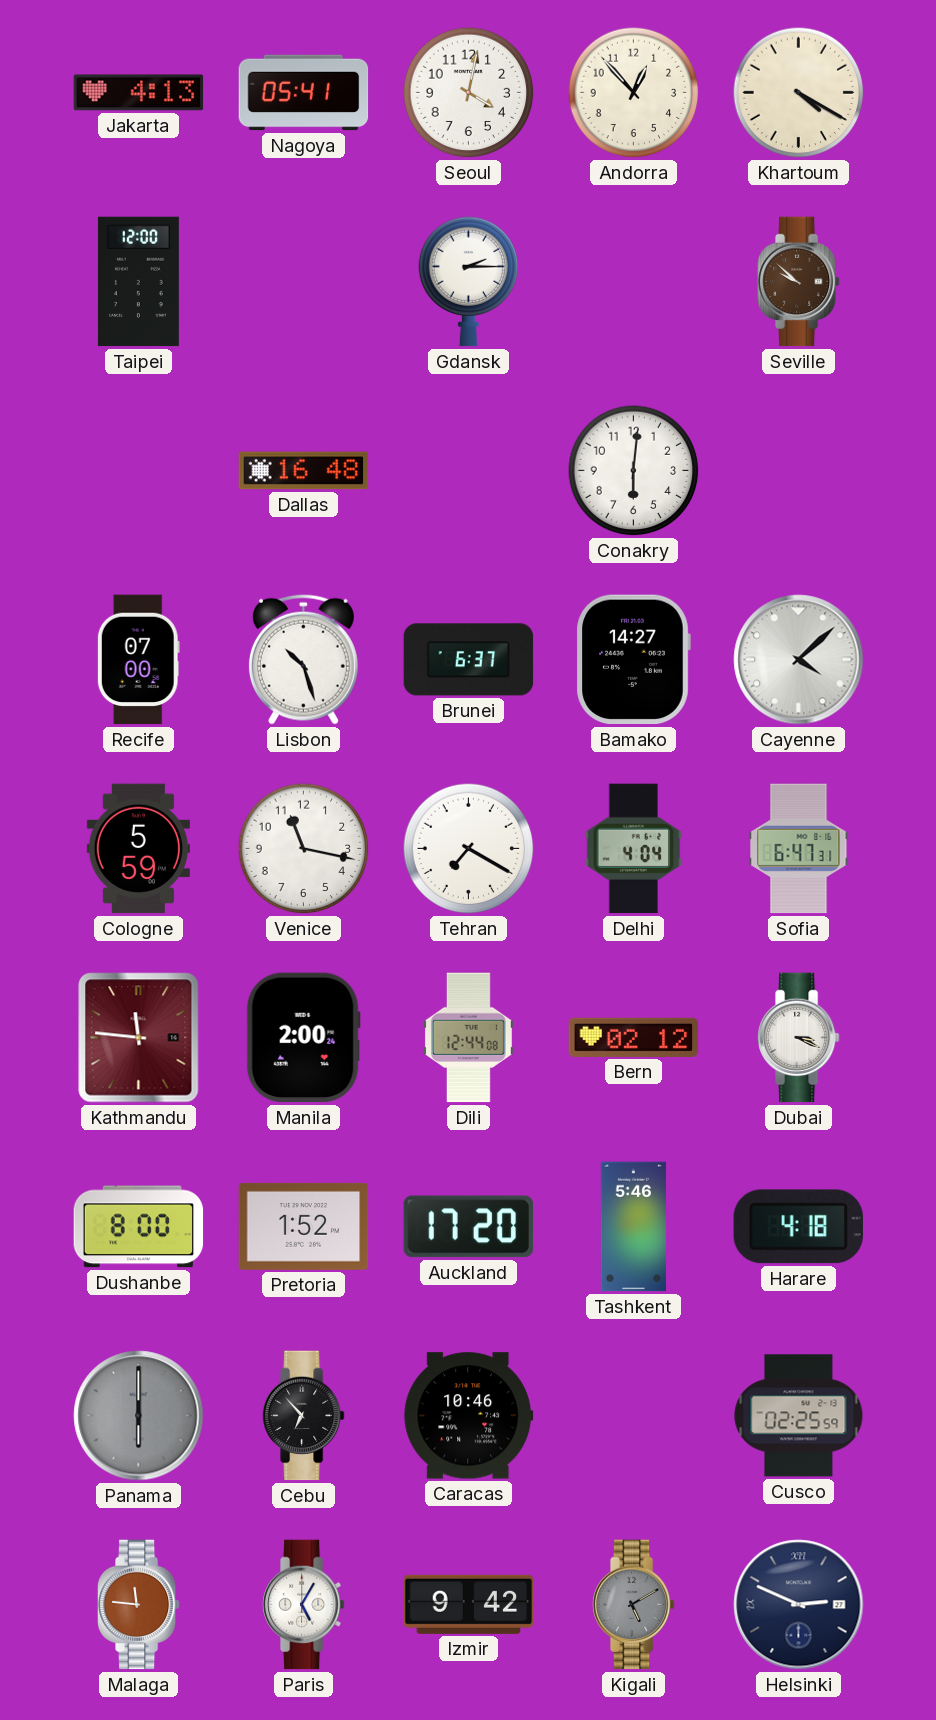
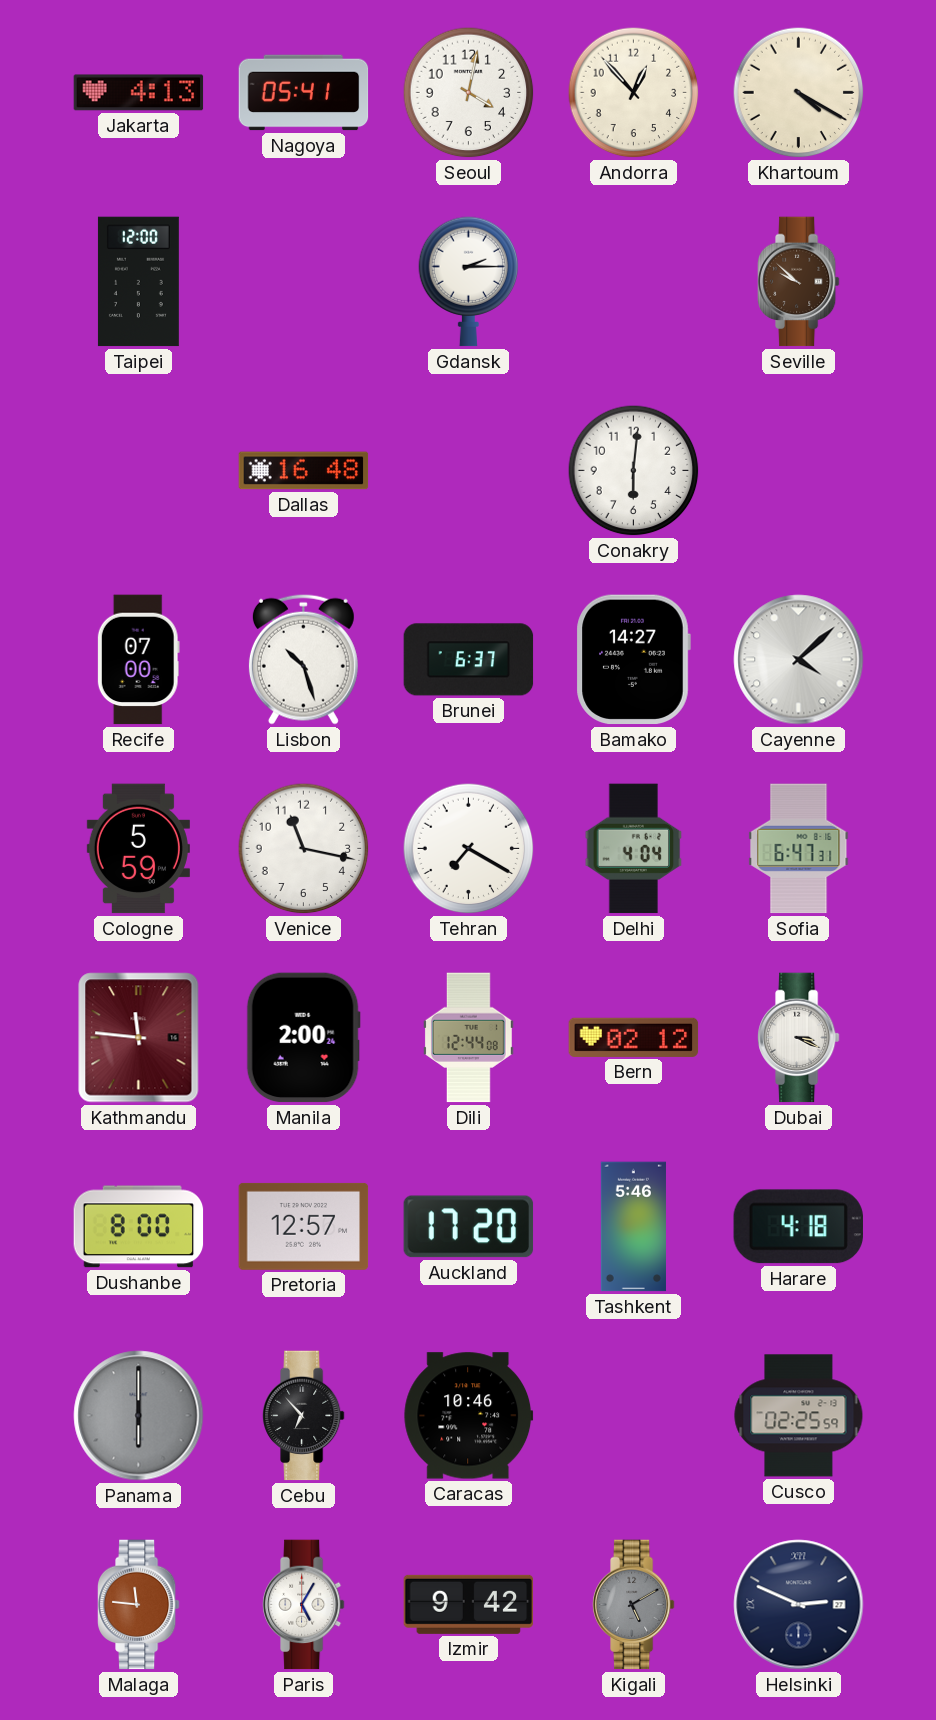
Pretoria: 1:52 -> 12:57 (304, 1226)
